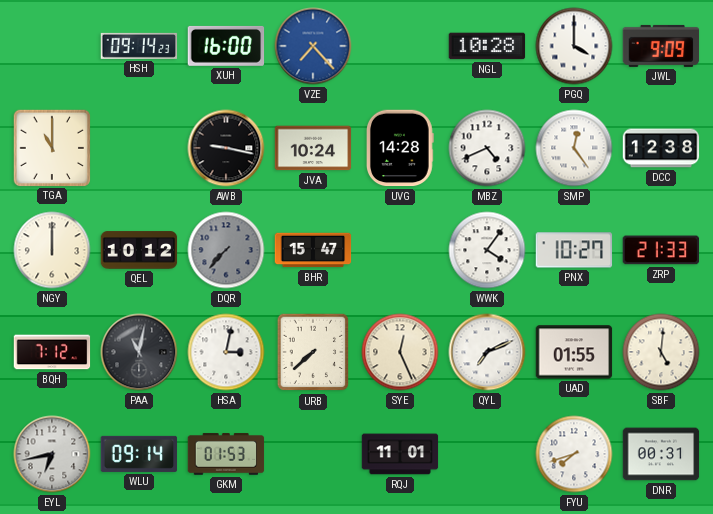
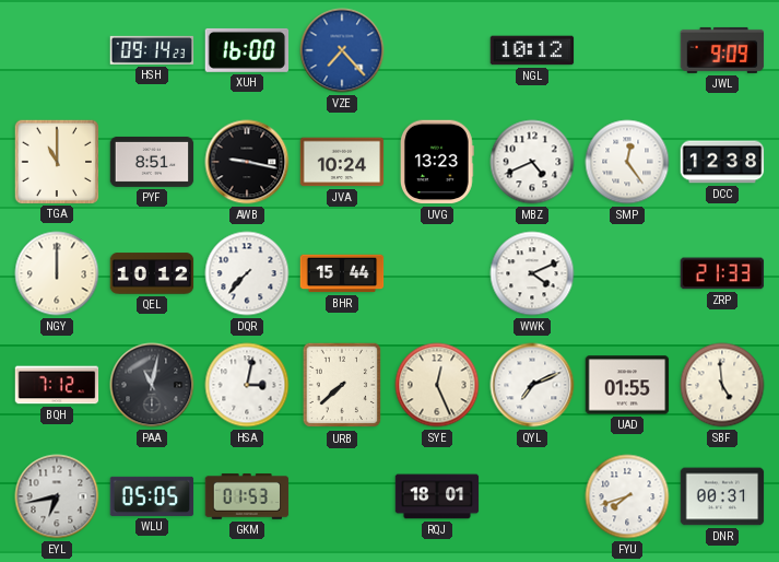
NGL: 10:28 -> 10:12 (532, 50)
PGQ: 4:00 -> none (574, 46)
PYF: none -> 8:51 (152, 162)
UVG: 14:28 -> 13:23 (437, 162)
DQR dial: grey -> white (247, 273)
BHR: 15:47 -> 15:44 (342, 273)
WWK: 4:06 -> 4:11 (532, 273)
PNX: 10:27 -> none (574, 250)
SBF: 5:01 -> 4:59 (722, 385)
WLU: 09:14 -> 05:05 (152, 496)
RQJ: 11:01 -> 18:01 (437, 496)
